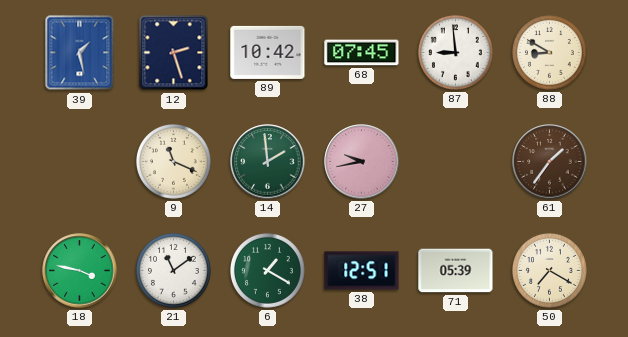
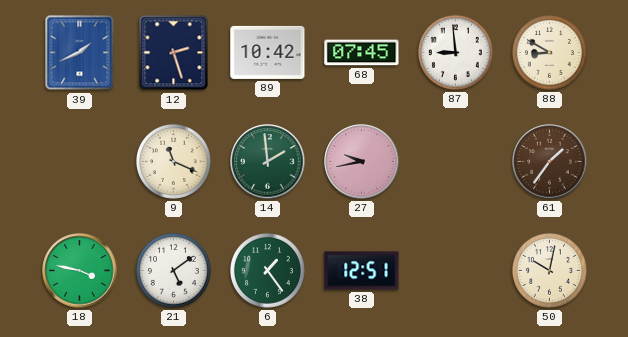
39: 1:28 -> 1:41 (80, 53)
21: 11:09 -> 5:09 (174, 271)
6: 1:20 -> 1:24 (268, 271)
71: 05:39 -> none (456, 271)
50: 7:20 -> 10:02 (550, 271)
